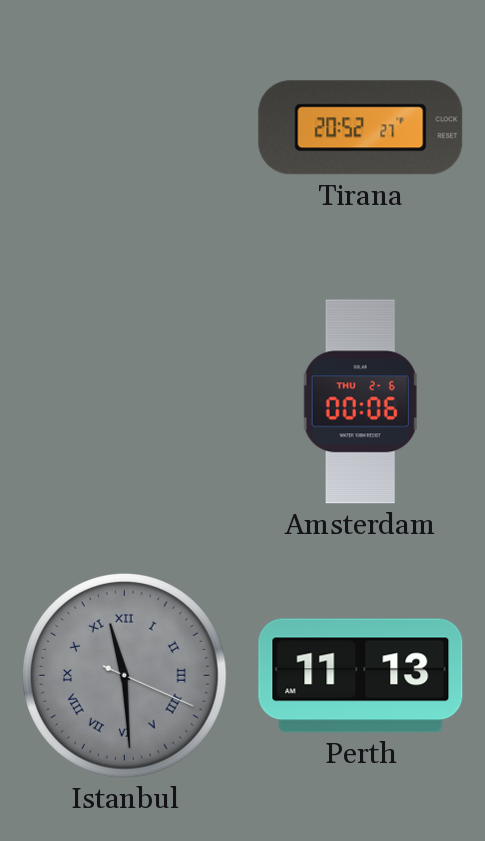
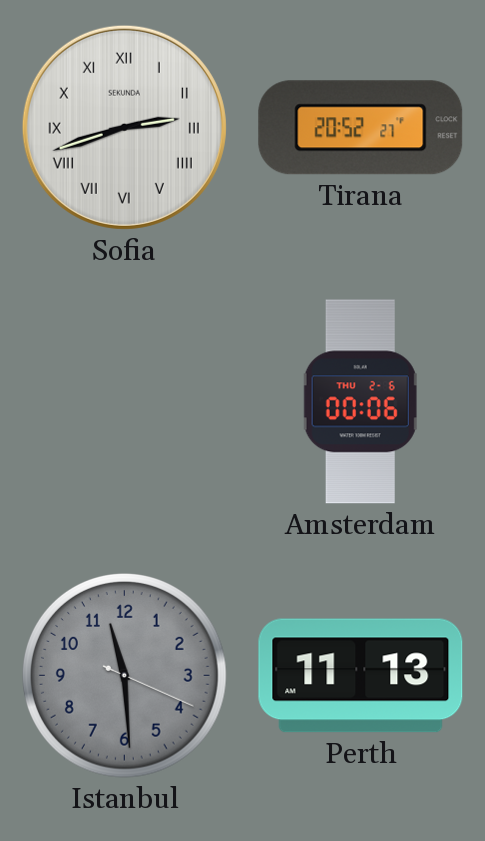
Sofia: none -> 2:42 (124, 127)
Istanbul numerals: Roman -> Arabic (125, 676)
